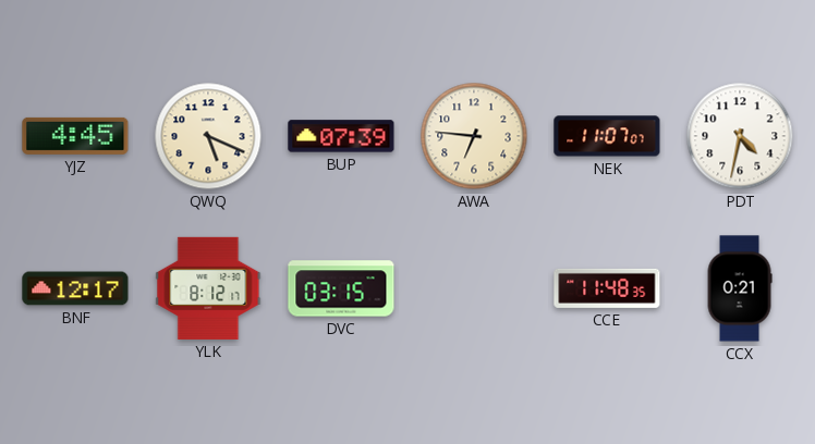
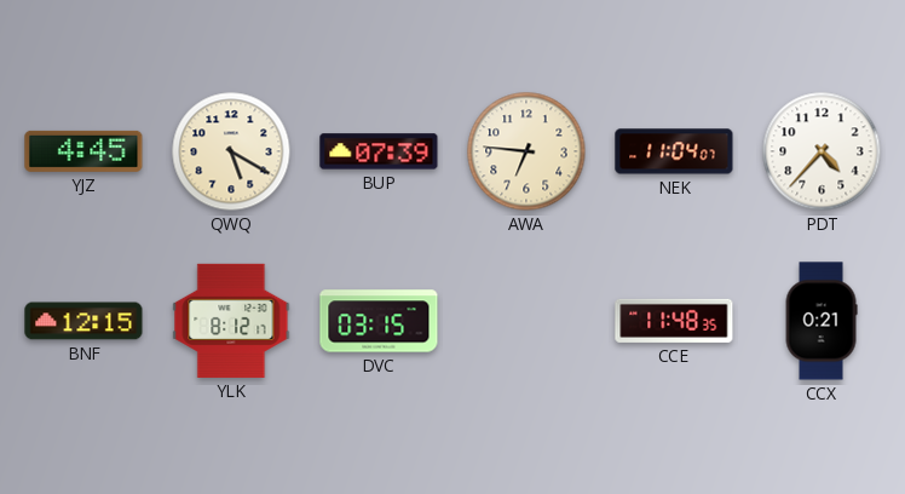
QWQ: 5:19 -> 5:20 (231, 151)
NEK: 11:07 -> 11:04 (674, 151)
PDT: 4:32 -> 4:37 (822, 151)
BNF: 12:17 -> 12:15 (83, 321)
